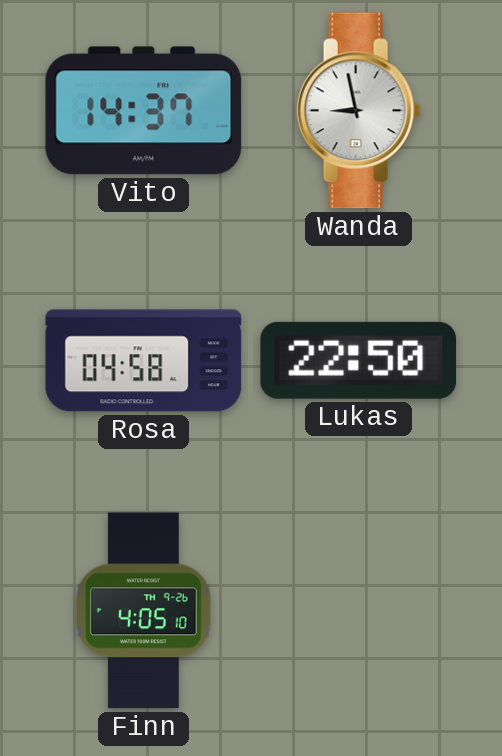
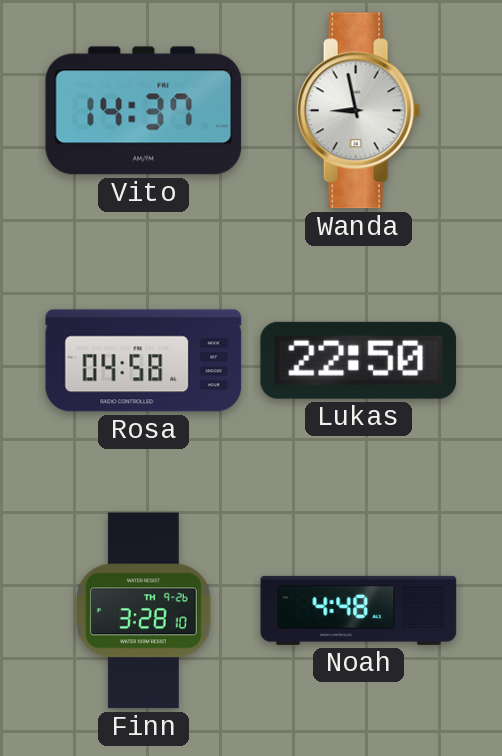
Finn: 4:05 -> 3:28 (144, 611)
Noah: none -> 4:48 (359, 610)
